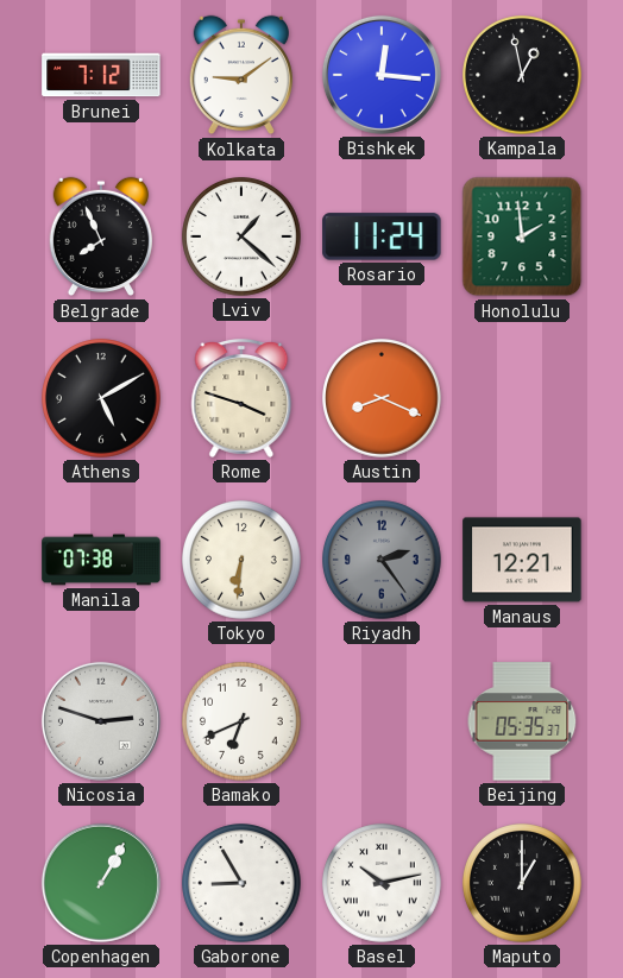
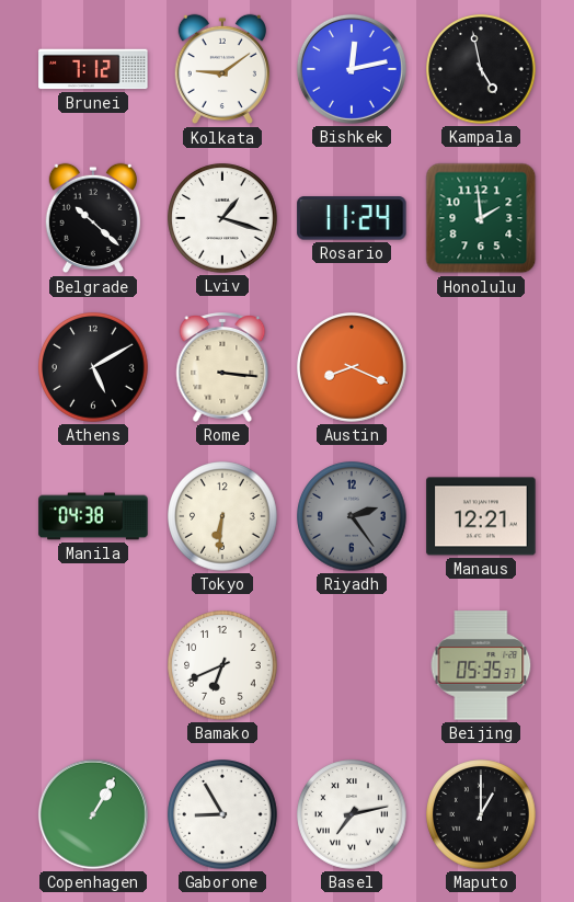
Bishkek: 12:16 -> 12:13 (352, 69)
Kampala: 12:58 -> 4:58 (481, 69)
Belgrade: 7:56 -> 10:22 (93, 218)
Lviv: 1:22 -> 1:18 (222, 218)
Rome: 3:48 -> 3:16 (222, 368)
Manila: 07:38 -> 04:38 (93, 516)
Nicosia: 2:48 -> none (101, 721)
Basel: 10:13 -> 7:13 (352, 814)
